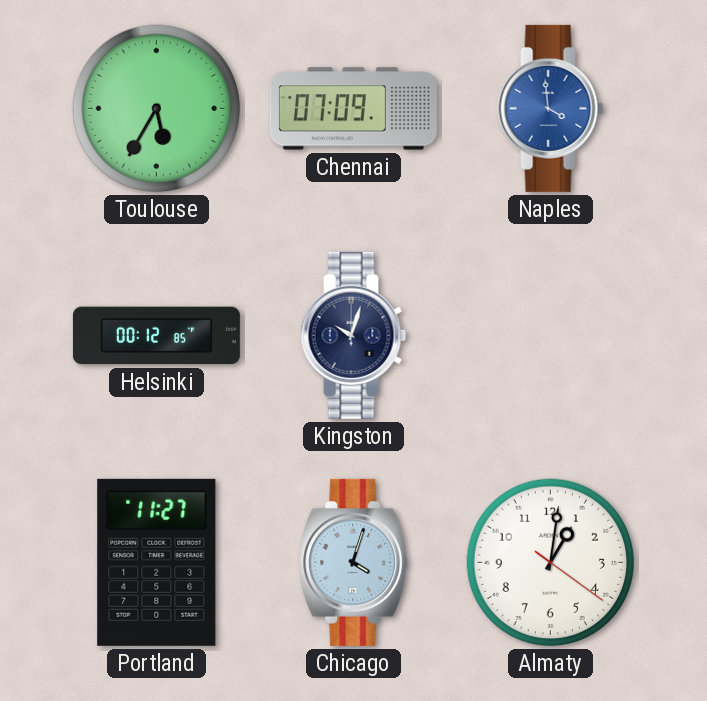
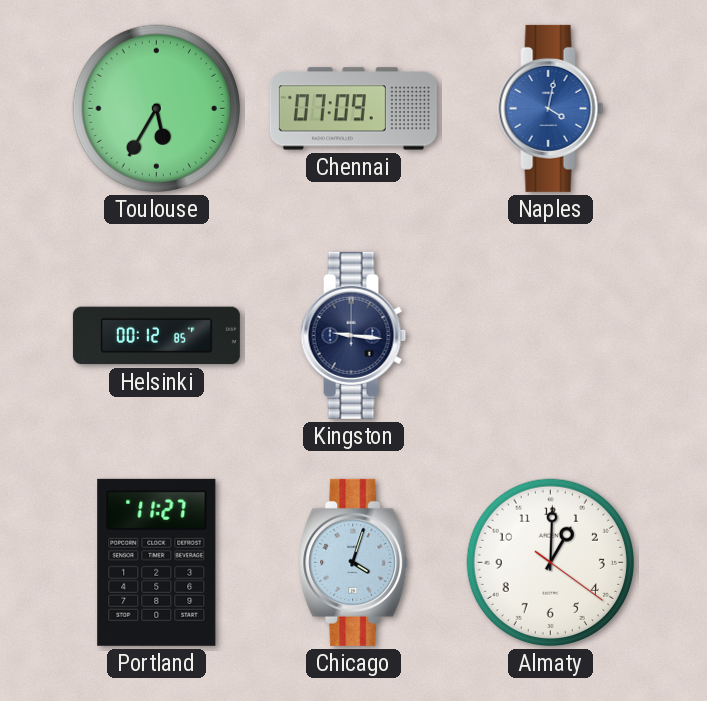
Naples: 3:59 -> 4:02 (551, 108)
Kingston: 10:03 -> 9:16 (354, 335)
Almaty: 1:01 -> 1:00 (550, 562)
